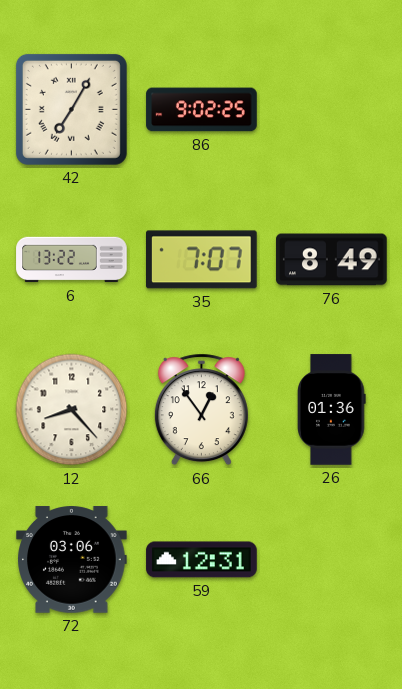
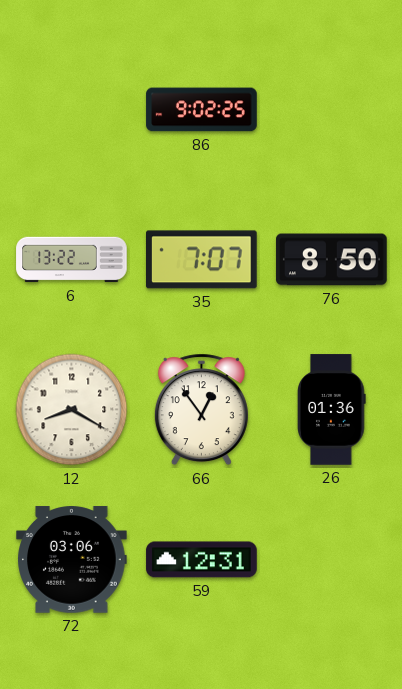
42: 7:05 -> none (71, 109)
76: 8:49 -> 8:50 (332, 260)
12: 8:23 -> 8:20 (72, 410)
